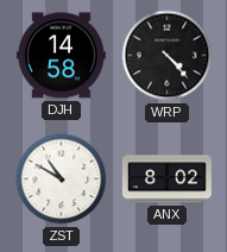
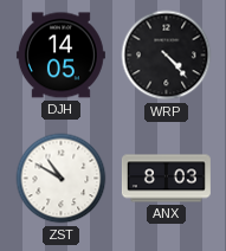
DJH: 14:58 -> 14:05 (60, 56)
ANX: 8:02 -> 8:03 (166, 179)
